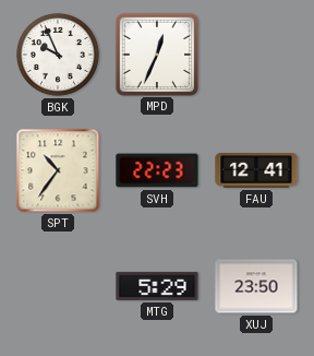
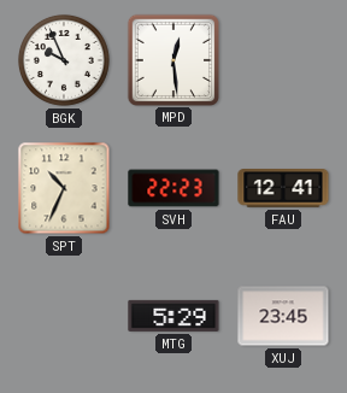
MPD: 12:34 -> 12:29 (172, 59)
SPT: 10:36 -> 10:34 (64, 188)
XUJ: 23:50 -> 23:45 (283, 316)
